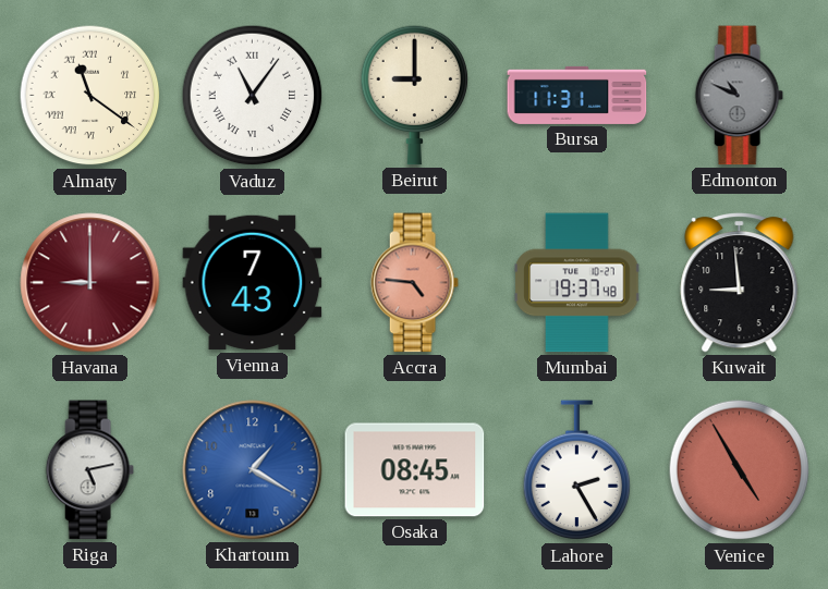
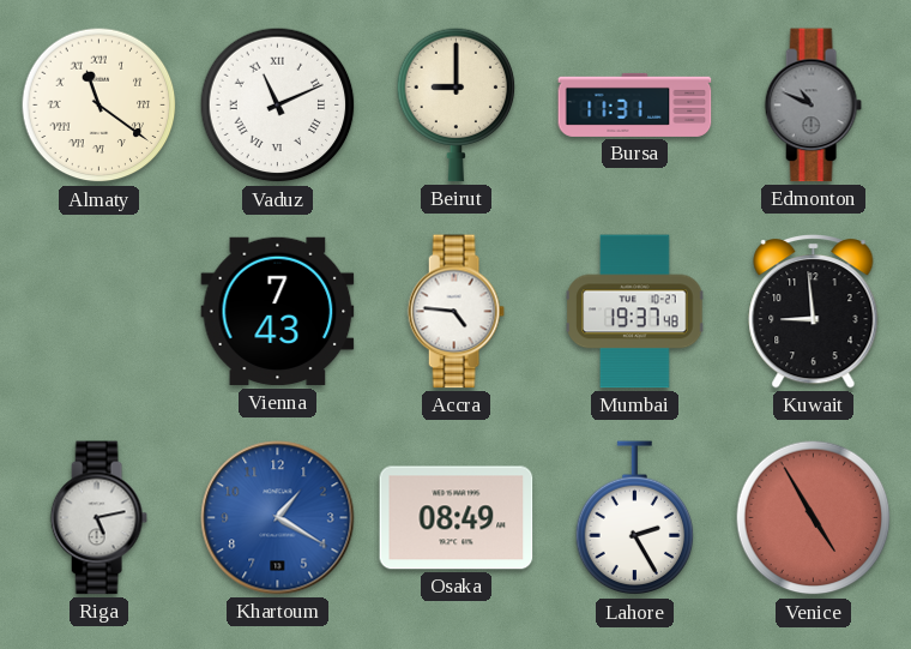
Vaduz: 11:06 -> 11:11 (278, 106)
Havana: 9:00 -> none (90, 283)
Accra dial: salmon -> white (455, 312)
Osaka: 08:45 -> 08:49 (457, 518)
